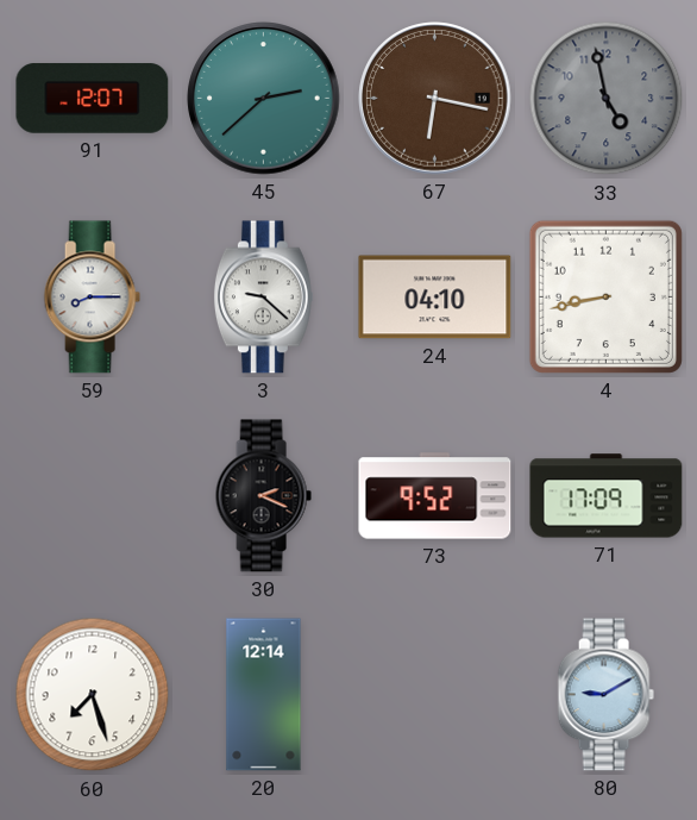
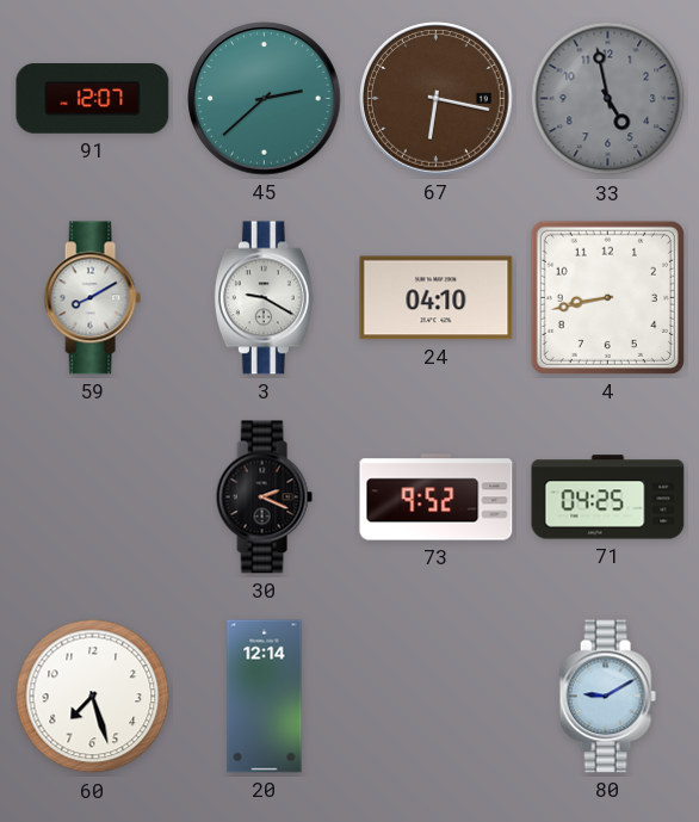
59: 8:15 -> 8:10 (92, 298)
3: 9:22 -> 9:20 (264, 298)
71: 17:09 -> 04:25 (608, 497)
